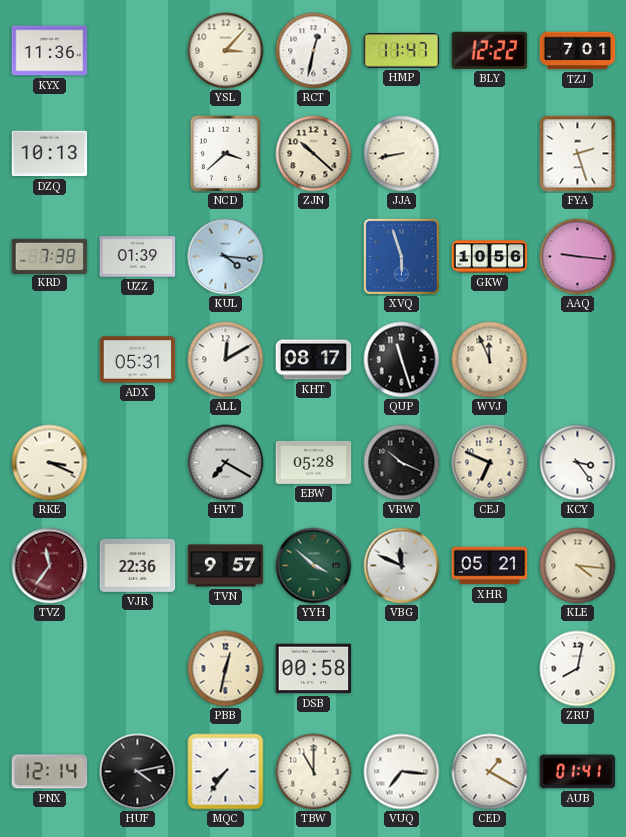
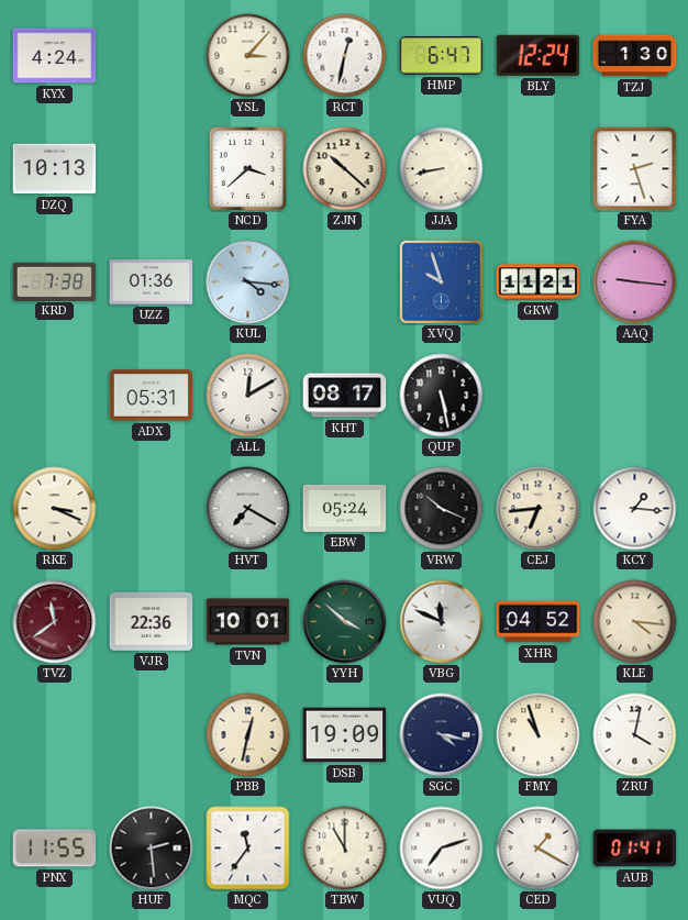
KYX: 11:36 -> 4:24 (55, 56)
HMP: 11:47 -> 6:47 (442, 56)
BLY: 12:22 -> 12:24 (539, 55)
TZJ: 7:01 -> 1:30 (635, 56)
UZZ: 01:39 -> 01:36 (152, 282)
XVQ: 5:57 -> 9:57 (441, 281)
GKW: 10:56 -> 11:21 (539, 282)
QUP: 11:27 -> 5:28 (442, 396)
WVJ: 11:56 -> none (490, 360)
EBW: 05:28 -> 05:24 (345, 508)
CEJ: 6:49 -> 6:44 (539, 509)
KCY: 3:24 -> 1:16 (635, 509)
TVZ: 11:36 -> 11:39 (55, 622)
TVN: 9:57 -> 10:01 (248, 622)
XHR: 05:21 -> 04:52 (539, 622)
DSB: 00:58 -> 19:09 (345, 735)
SGC: none -> 4:17 (442, 735)
FMY: none -> 10:57 (539, 735)
ZRU: 8:02 -> 4:02 (635, 735)
PNX: 12:14 -> 11:55 (55, 849)
HUF: 4:13 -> 2:29 (152, 849)
MQC: 7:36 -> 11:36 (248, 849)
VUQ: 7:16 -> 7:12 (442, 849)
